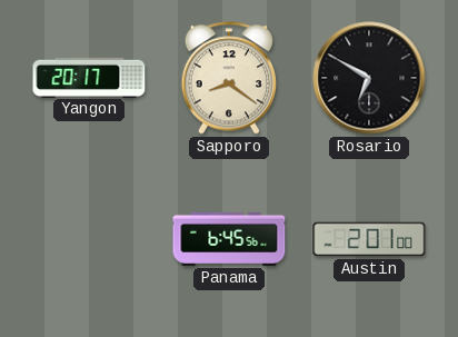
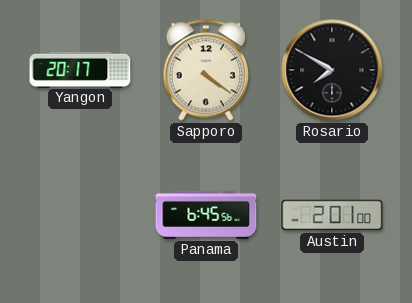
Sapporo: 8:21 -> 4:21 (205, 70)
Rosario: 6:50 -> 7:50 (332, 70)
